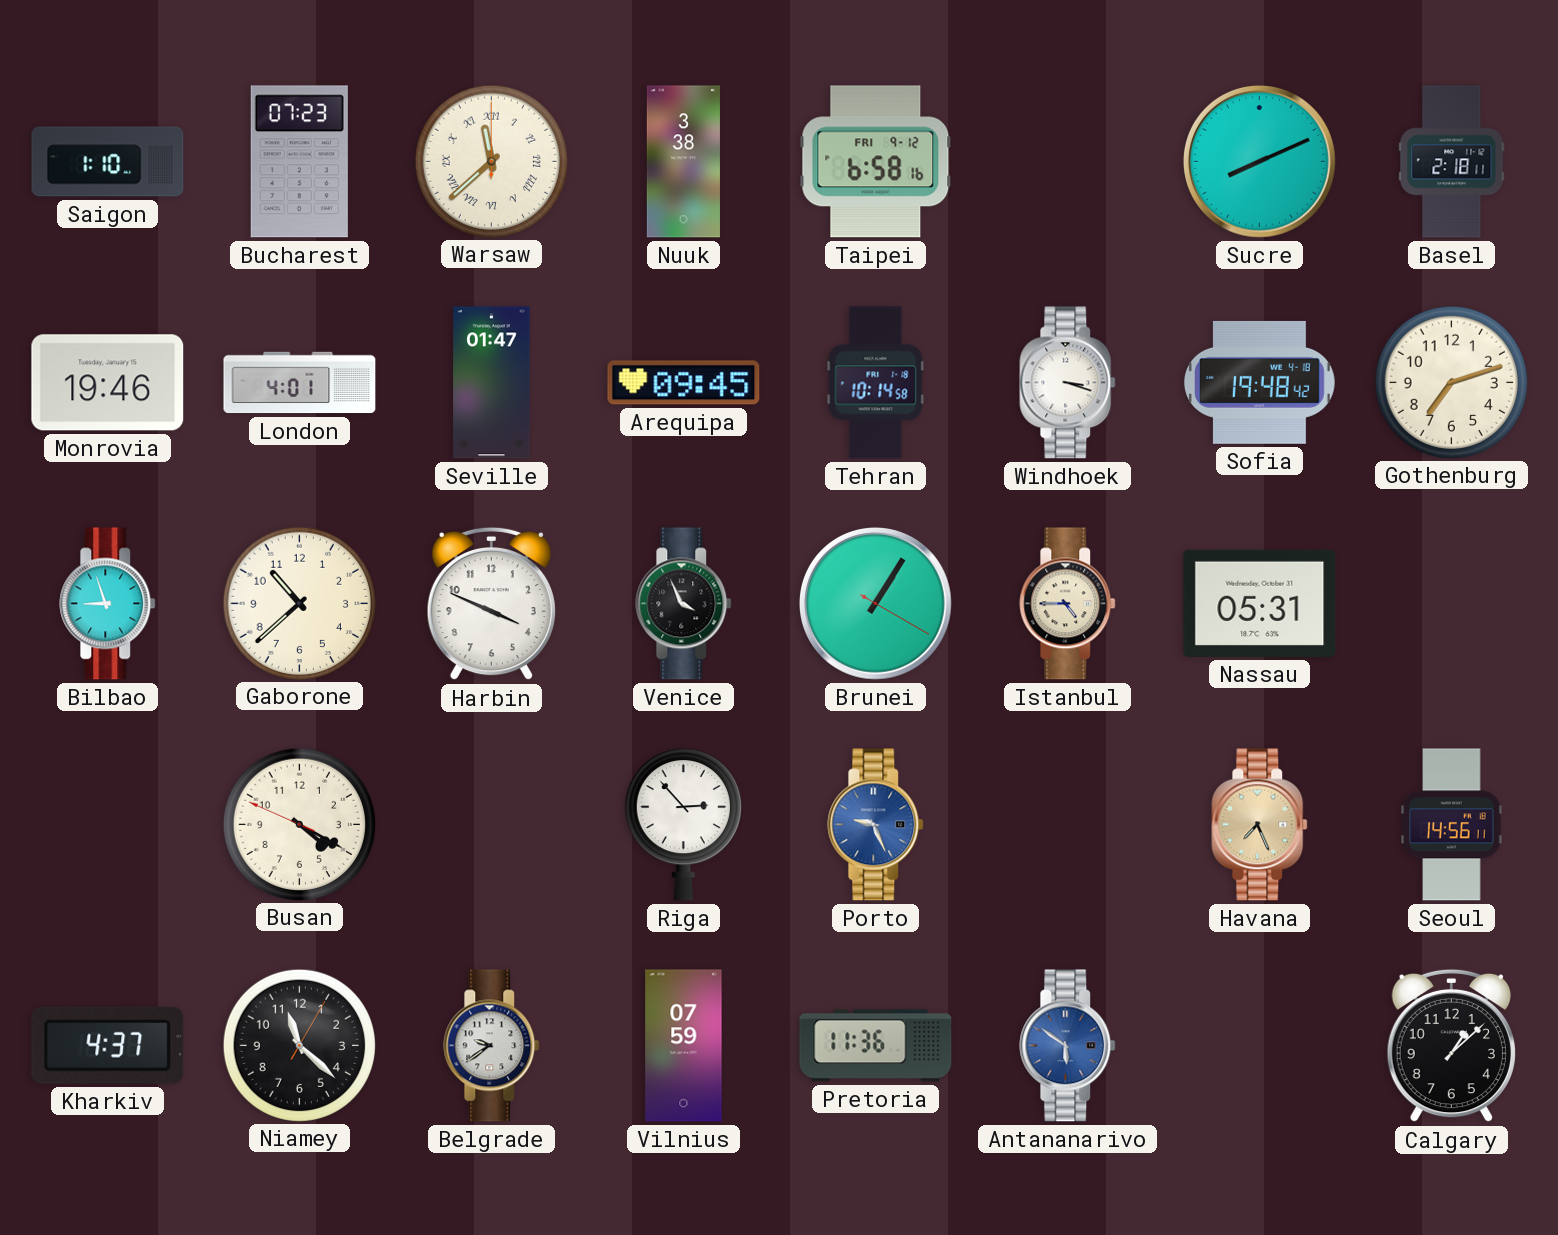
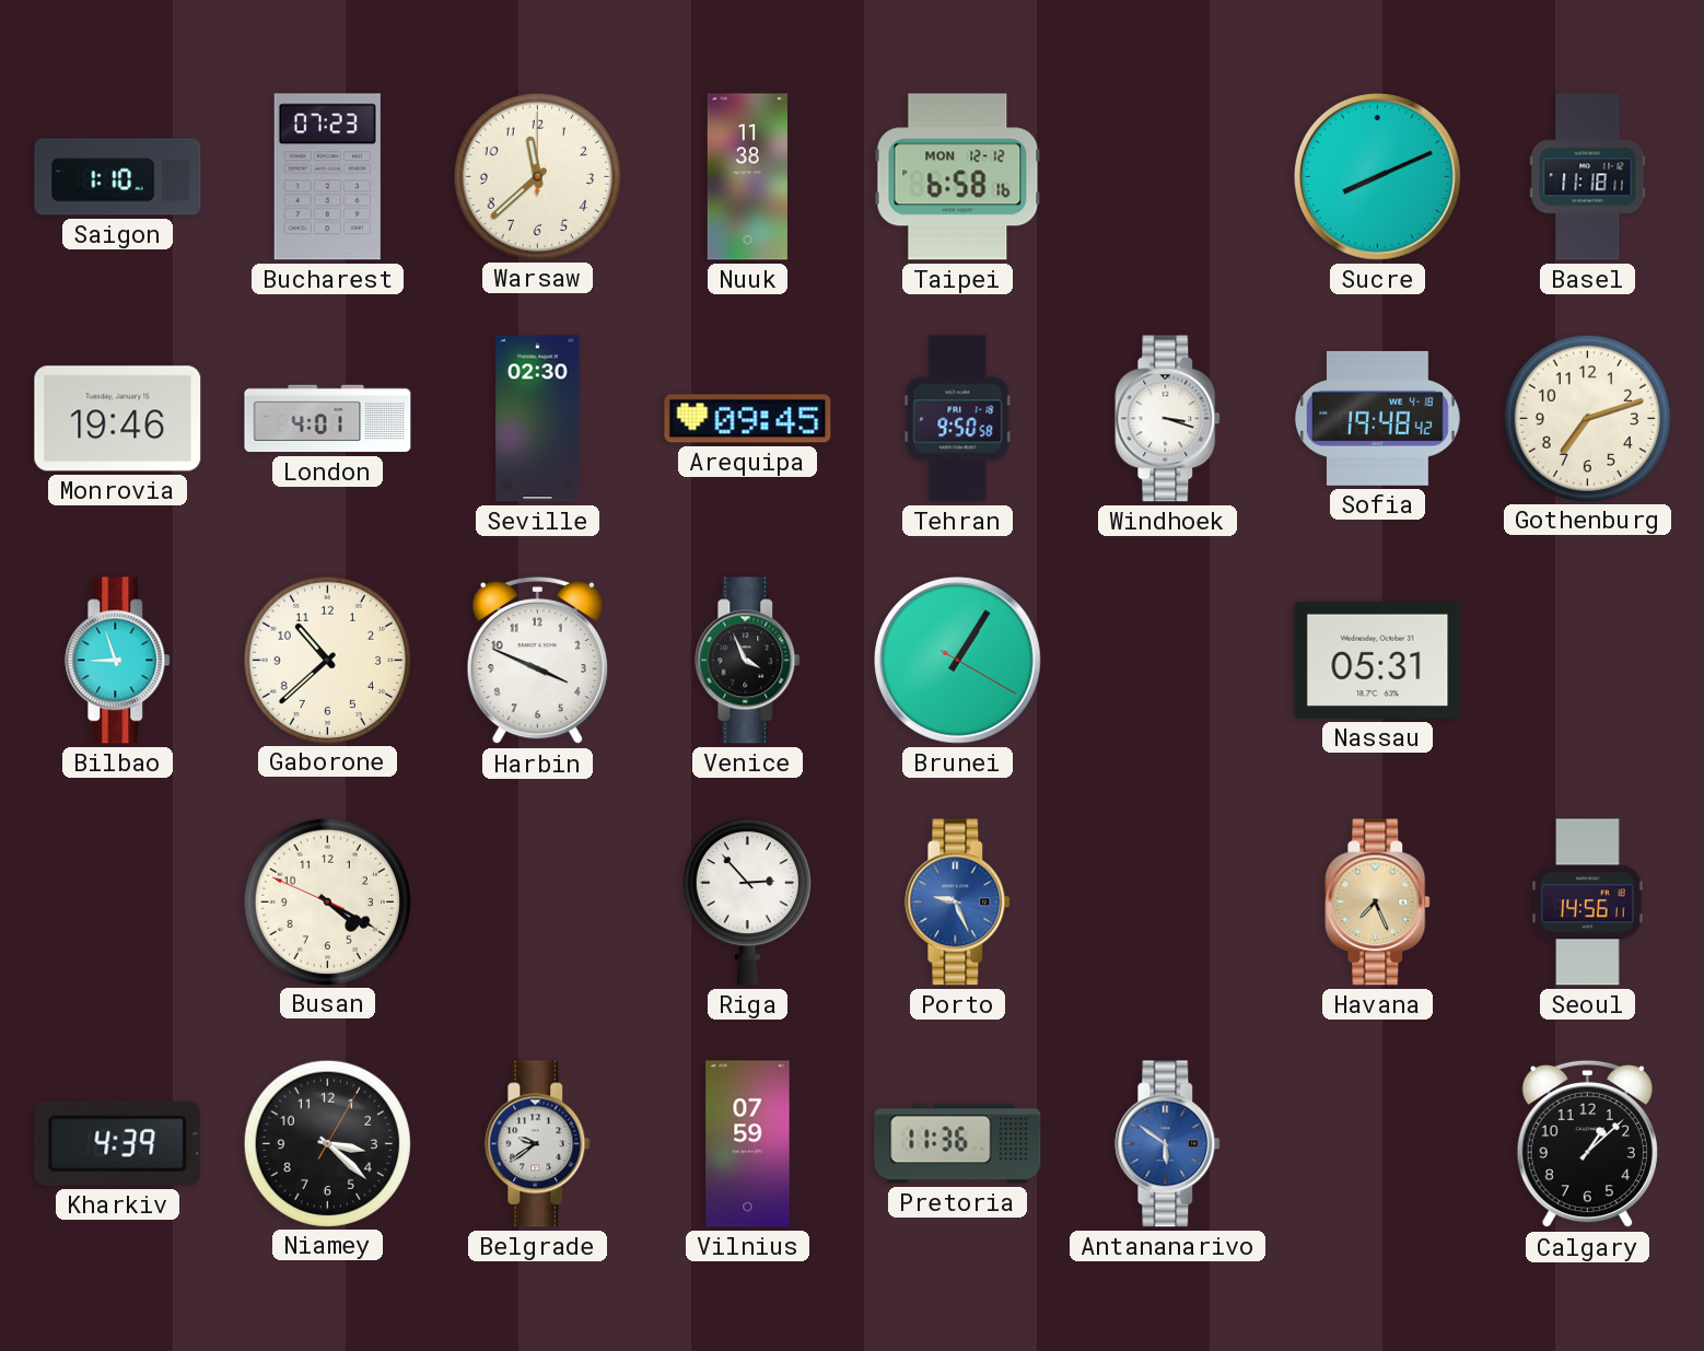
Warsaw numerals: Roman -> Arabic (537, 176)
Nuuk: 3:38 -> 11:38 (747, 177)
Taipei date: FRI 9-12 -> MON 12-12 (958, 177)
Basel: 2:18 -> 11:18 (1588, 177)
Seville: 01:47 -> 02:30 (538, 419)
Tehran: 10:14 -> 9:50 (958, 419)
Istanbul: 4:45 -> none (1068, 604)
Kharkiv: 4:37 -> 4:39 (118, 1143)
Niamey: 11:22 -> 3:22 (327, 1143)
